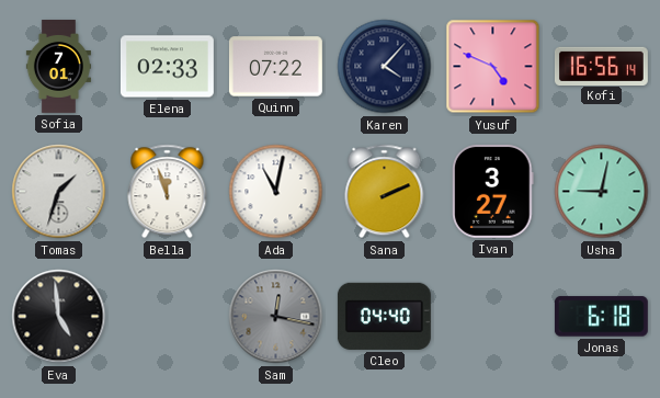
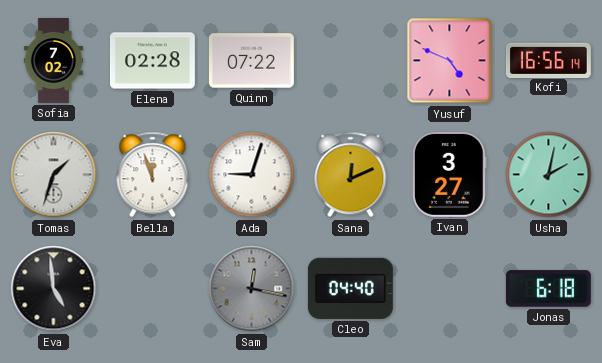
Sofia: 7:01 -> 7:02 (53, 61)
Elena: 02:33 -> 02:28 (152, 61)
Karen: 4:07 -> none (385, 67)
Ada: 11:02 -> 9:03 (252, 175)
Sana: 2:11 -> 12:11 (351, 175)
Usha: 9:02 -> 2:02 (549, 175)
